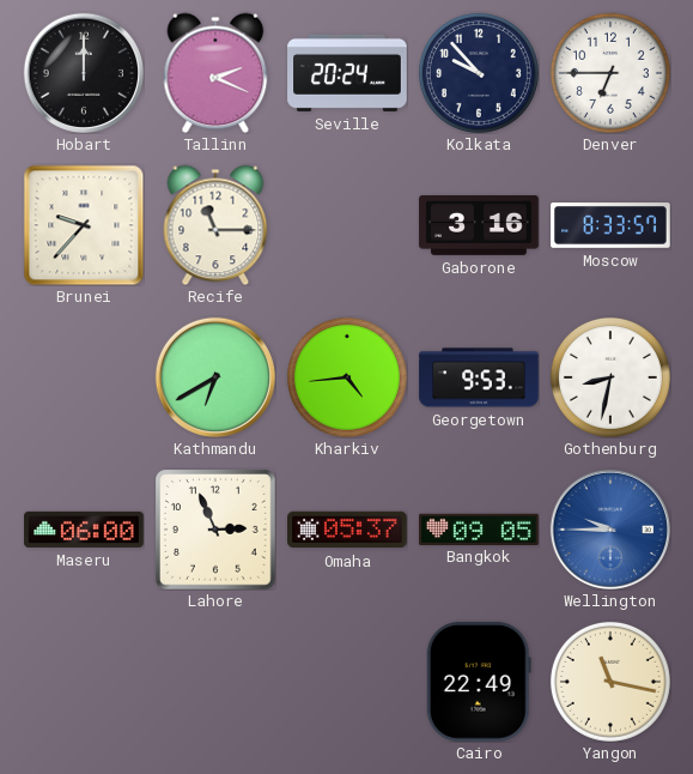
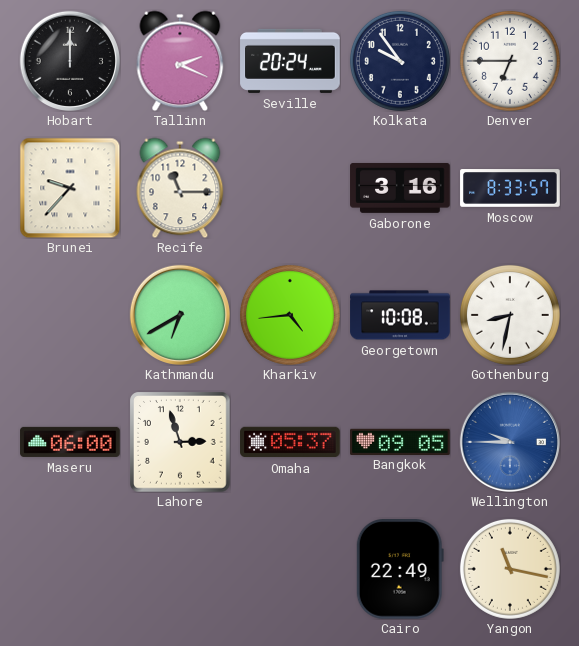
Kolkata: 9:53 -> 9:54 (400, 61)
Georgetown: 9:53 -> 10:08 (400, 315)
Lahore: 2:56 -> 2:57 (181, 443)
